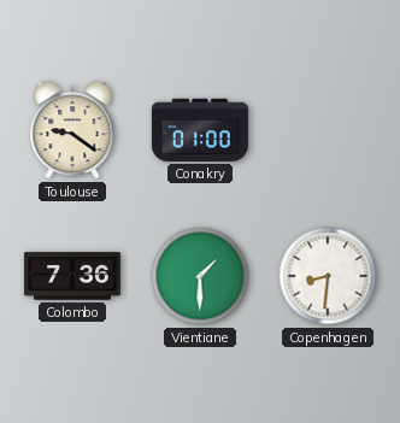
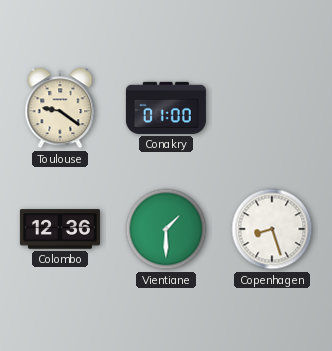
Colombo: 7:36 -> 12:36 (60, 229)
Copenhagen: 8:31 -> 8:27 (272, 229)
